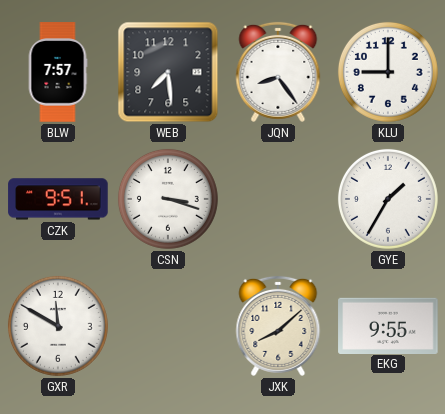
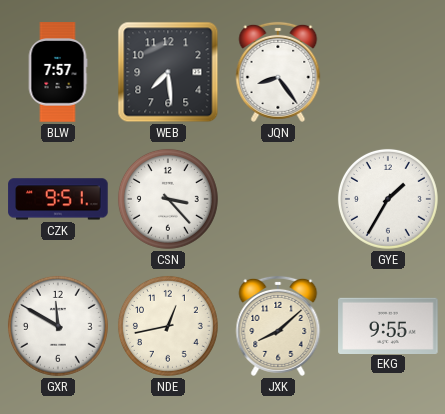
KLU: 9:00 -> none (388, 72)
CSN: 3:18 -> 3:23 (168, 199)
NDE: none -> 12:43 (168, 326)
